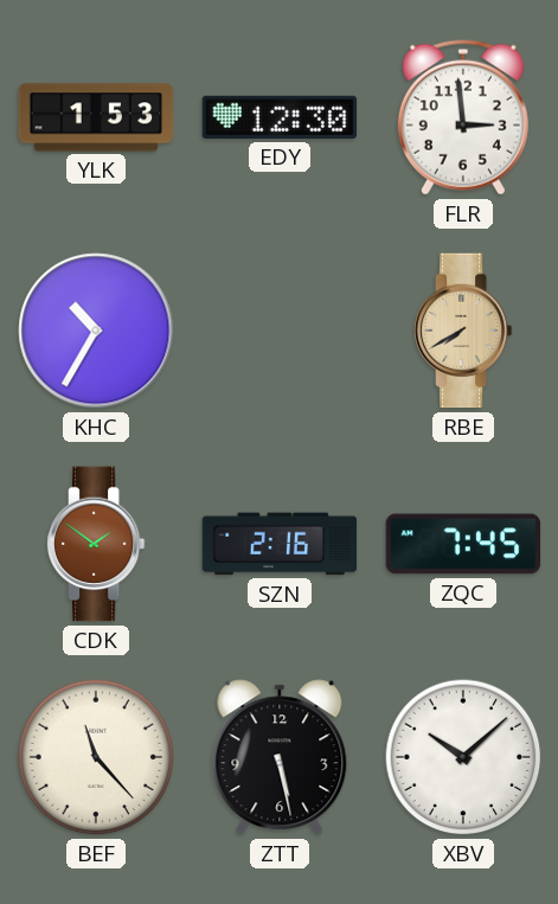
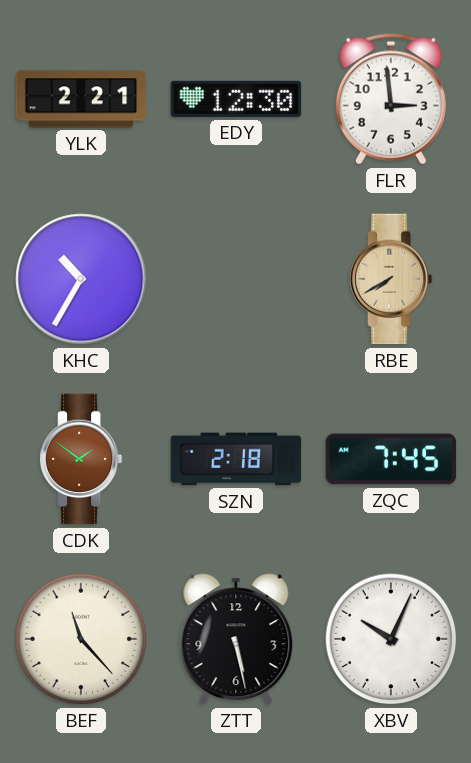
YLK: 1:53 -> 2:21 (81, 99)
SZN: 2:16 -> 2:18 (236, 459)
XBV: 10:08 -> 10:04 (391, 639)
